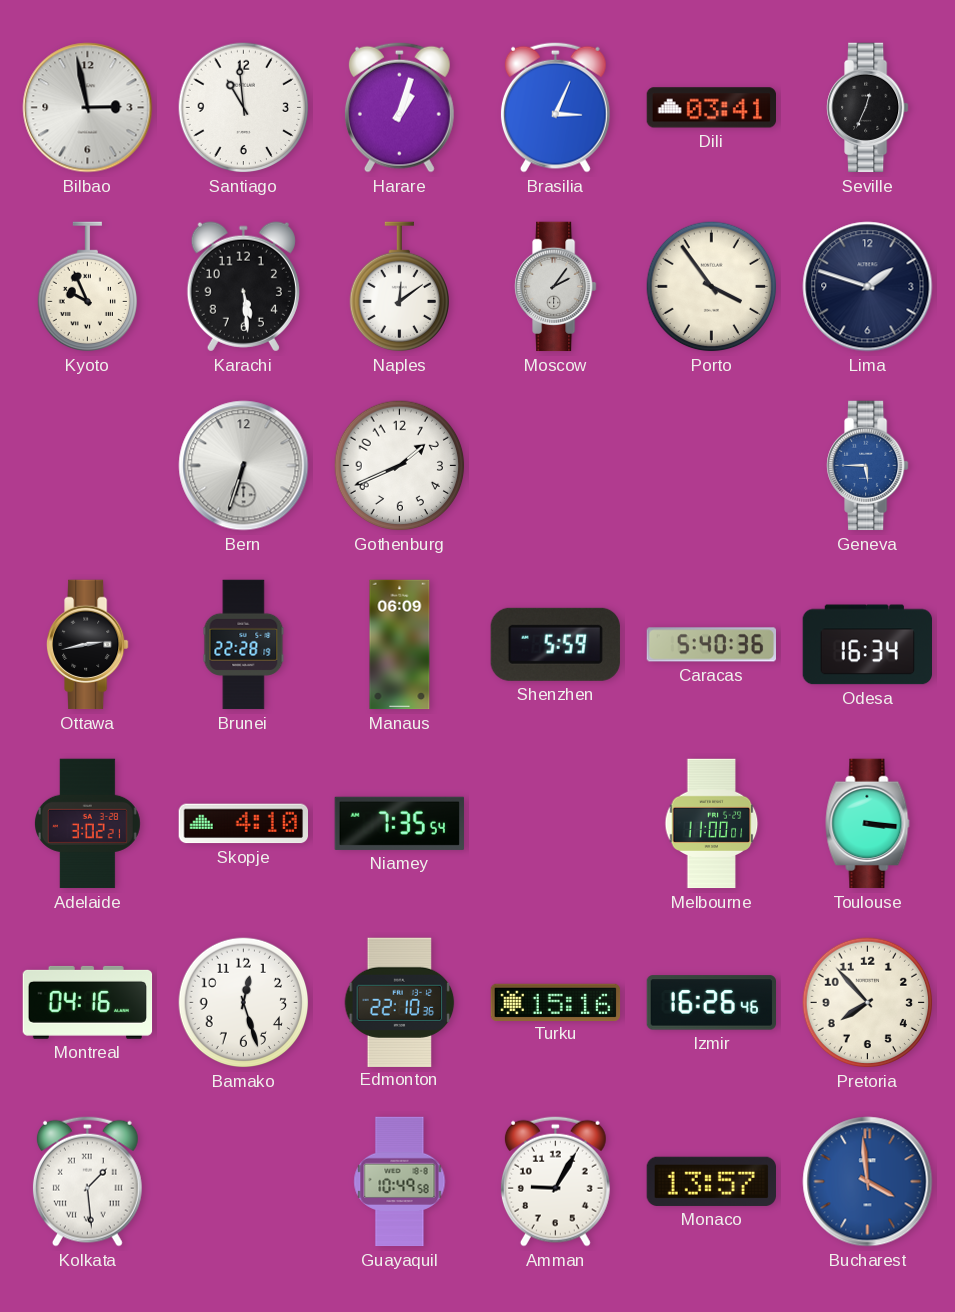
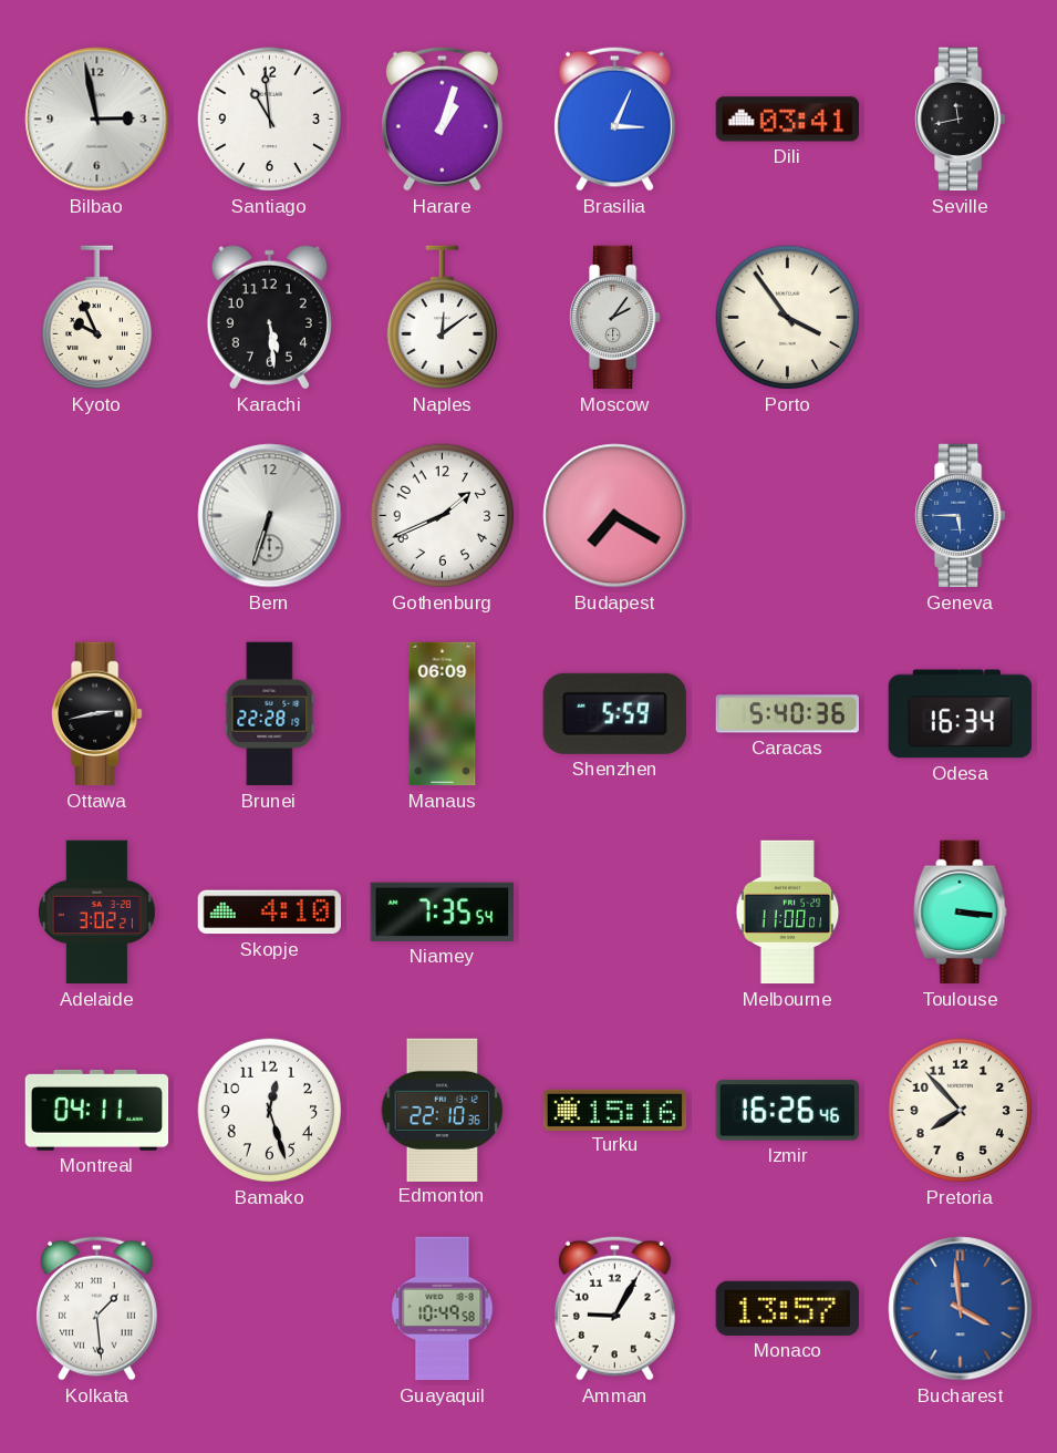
Seville: 12:34 -> 11:43 (961, 120)
Lima: 1:48 -> none (868, 287)
Budapest: none -> 7:20 (615, 516)
Montreal: 04:16 -> 04:11 (97, 1110)
